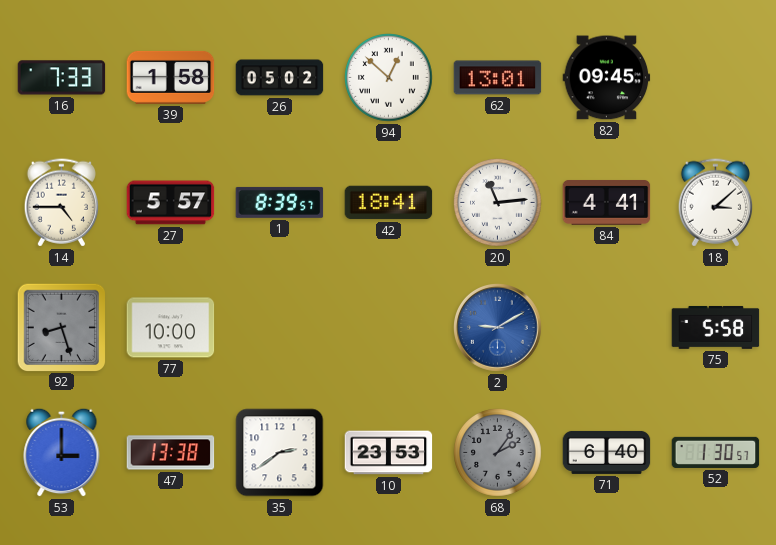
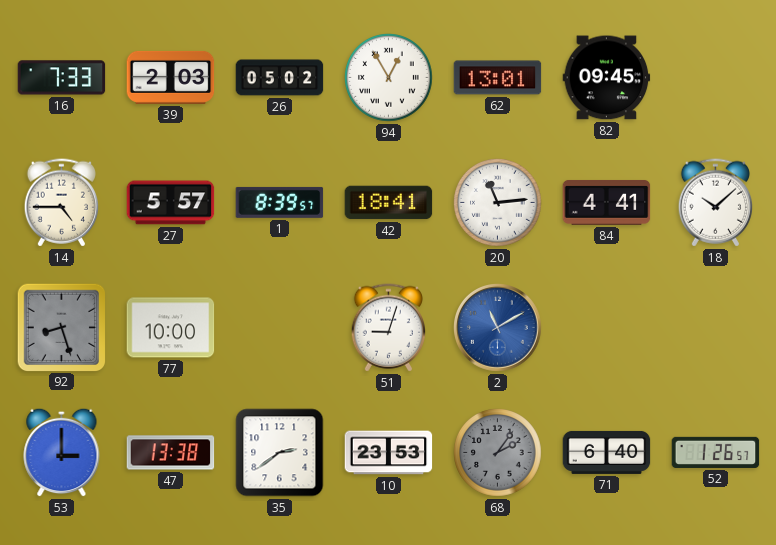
39: 1:58 -> 2:03 (171, 77)
94: 12:52 -> 12:55 (389, 78)
18: 3:08 -> 10:08 (715, 203)
51: none -> 9:03 (388, 328)
2: 9:10 -> 11:10 (498, 328)
75: 5:58 -> none (716, 327)
52: 1:30 -> 1:26 (716, 452)
